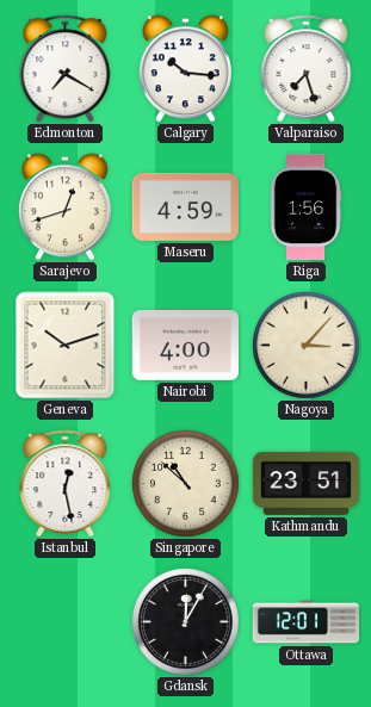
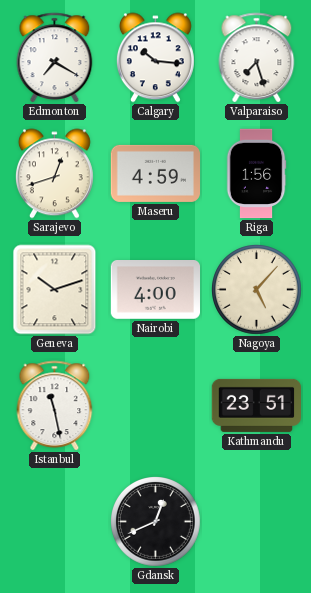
Nagoya: 3:07 -> 5:07 (257, 290)
Istanbul: 12:28 -> 11:28 (55, 406)
Singapore: 10:52 -> none (186, 484)
Gdansk: 12:05 -> 12:41 (156, 522)
Ottawa: 12:01 -> none (307, 622)
